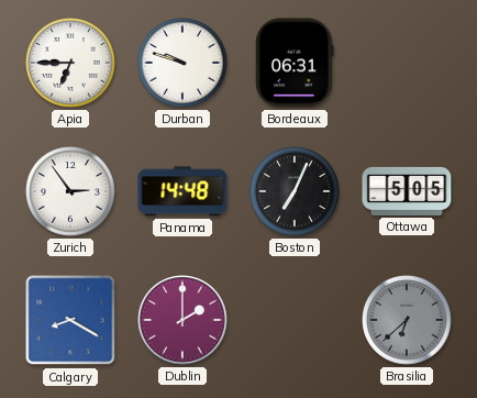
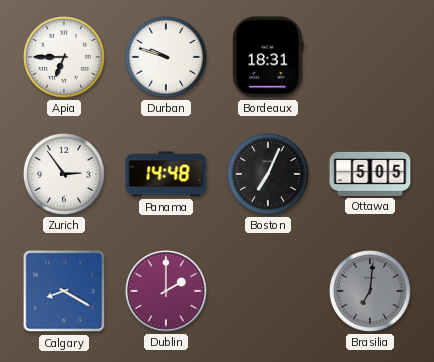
Bordeaux: 06:31 -> 18:31 (268, 57)
Brasilia: 6:38 -> 7:01 (371, 292)
